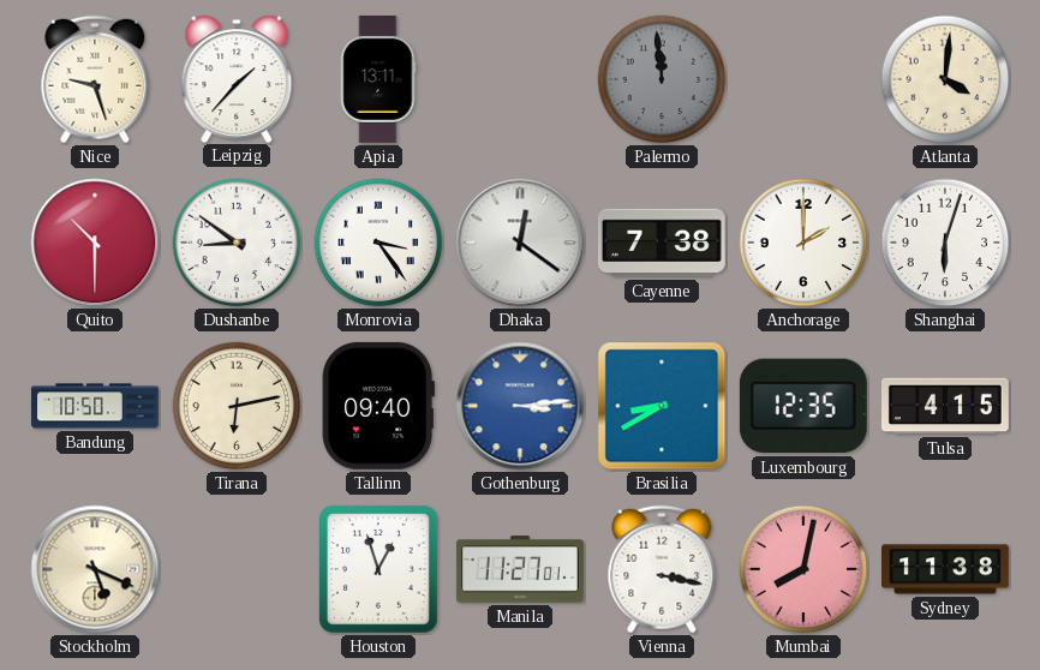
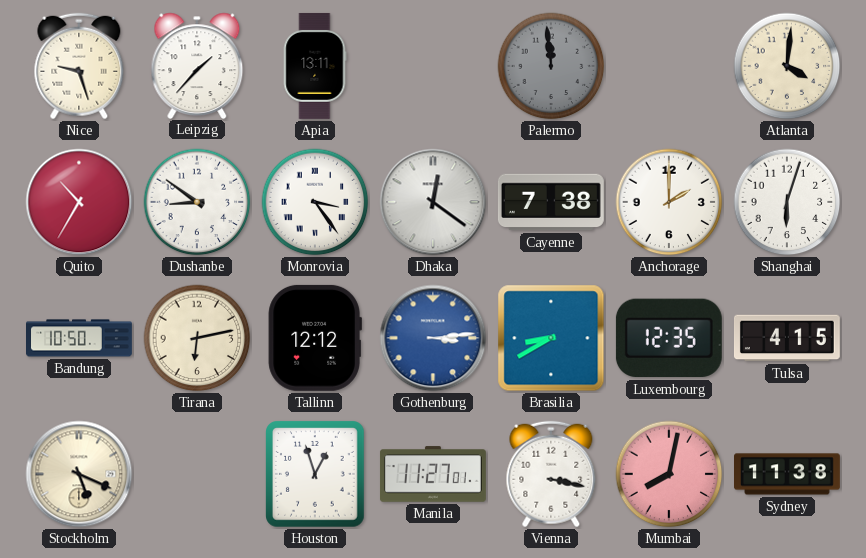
Quito: 10:30 -> 10:35 (79, 202)
Tallinn: 09:40 -> 12:12 (315, 338)
